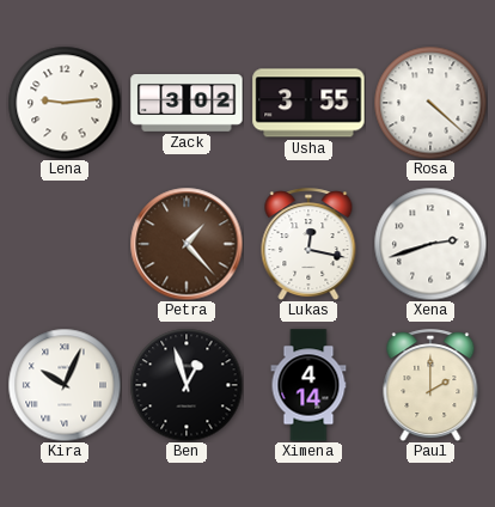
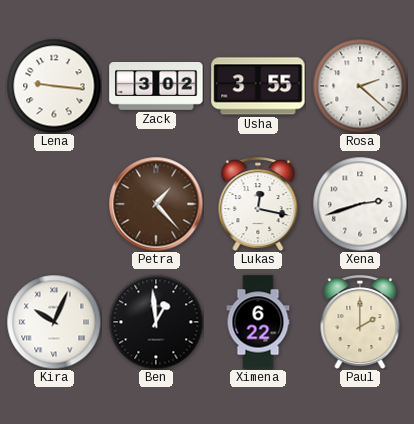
Lena: 9:14 -> 9:16 (54, 86)
Rosa: 4:22 -> 2:22 (360, 86)
Ben: 12:57 -> 12:59 (156, 322)
Ximena: 4:14 -> 6:22 (258, 322)
